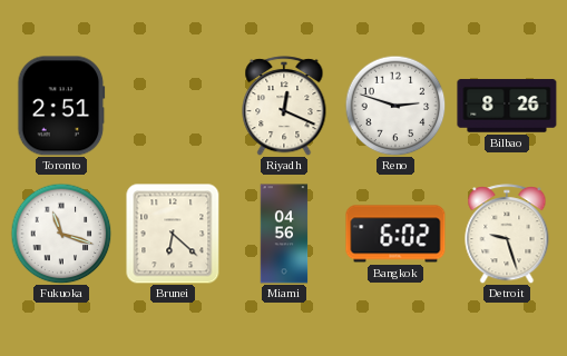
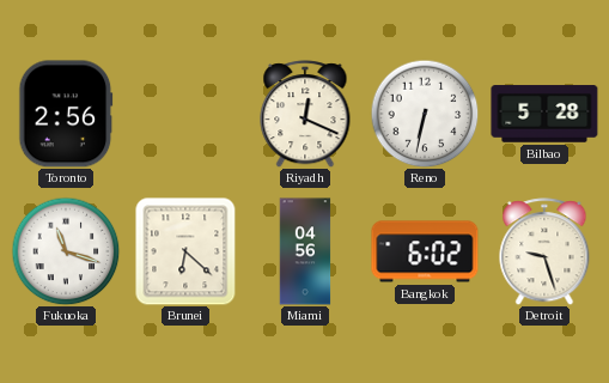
Toronto: 2:51 -> 2:56 (66, 114)
Reno: 2:48 -> 6:32 (425, 114)
Bilbao: 8:26 -> 5:28 (544, 114)
